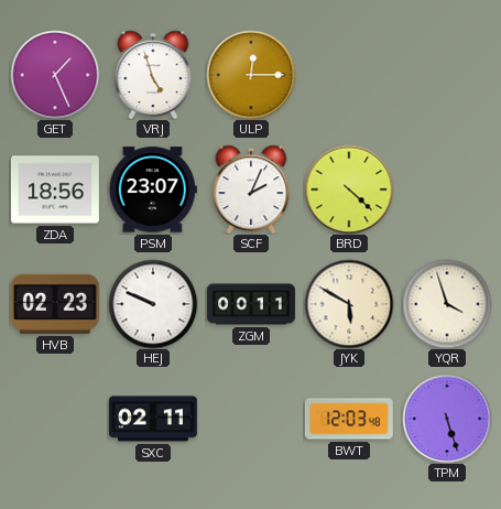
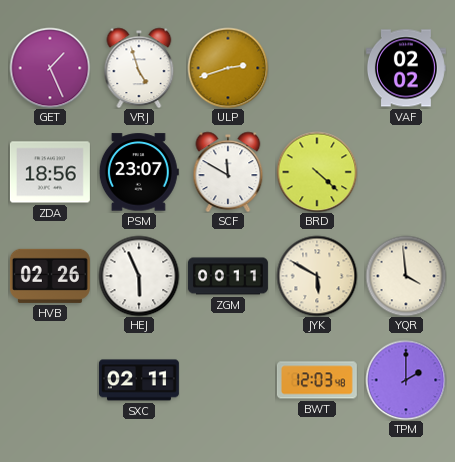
ULP: 12:15 -> 2:42 (228, 68)
VAF: none -> 02:02 (406, 68)
SCF: 2:04 -> 11:50 (228, 172)
HVB: 02:23 -> 02:26 (50, 276)
HEJ: 9:49 -> 5:56 (139, 276)
YQR: 3:57 -> 3:59 (406, 276)
TPM: 5:27 -> 2:00 (406, 380)
